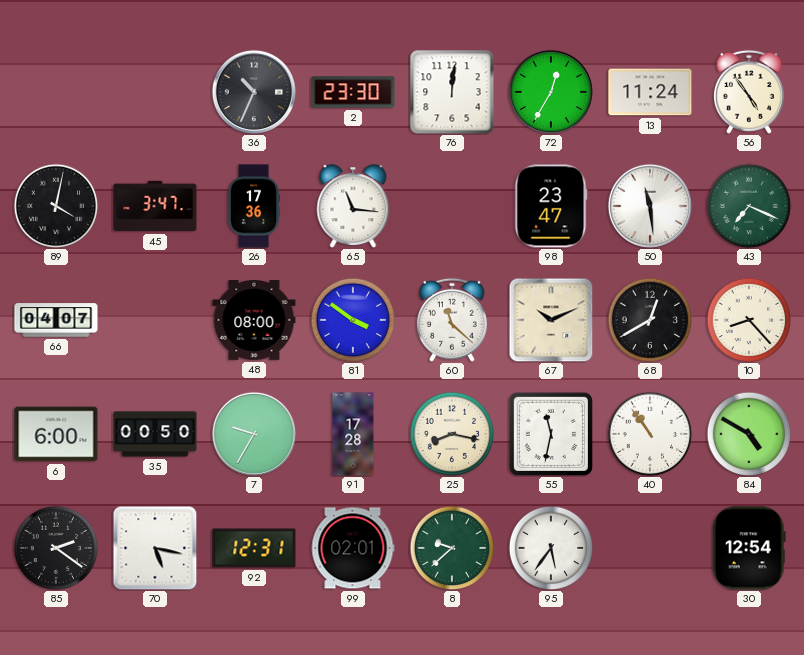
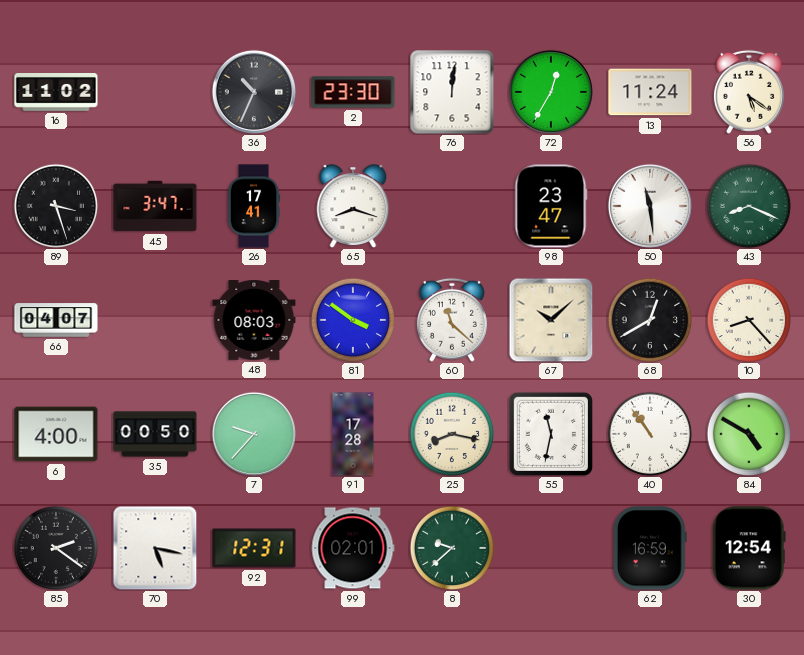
16: none -> 11:02 (56, 93)
56: 4:54 -> 5:21 (749, 92)
89: 4:02 -> 3:27 (56, 206)
26: 17:36 -> 17:41 (254, 206)
65: 11:16 -> 8:18 (353, 206)
43: 7:19 -> 8:19 (749, 206)
48: 08:00 -> 08:03 (254, 321)
67: 10:11 -> 10:08 (551, 320)
6: 6:00 -> 4:00 (56, 434)
7: 9:35 -> 9:37 (254, 434)
95: 5:36 -> none (551, 548)
62: none -> 16:59 (651, 548)
